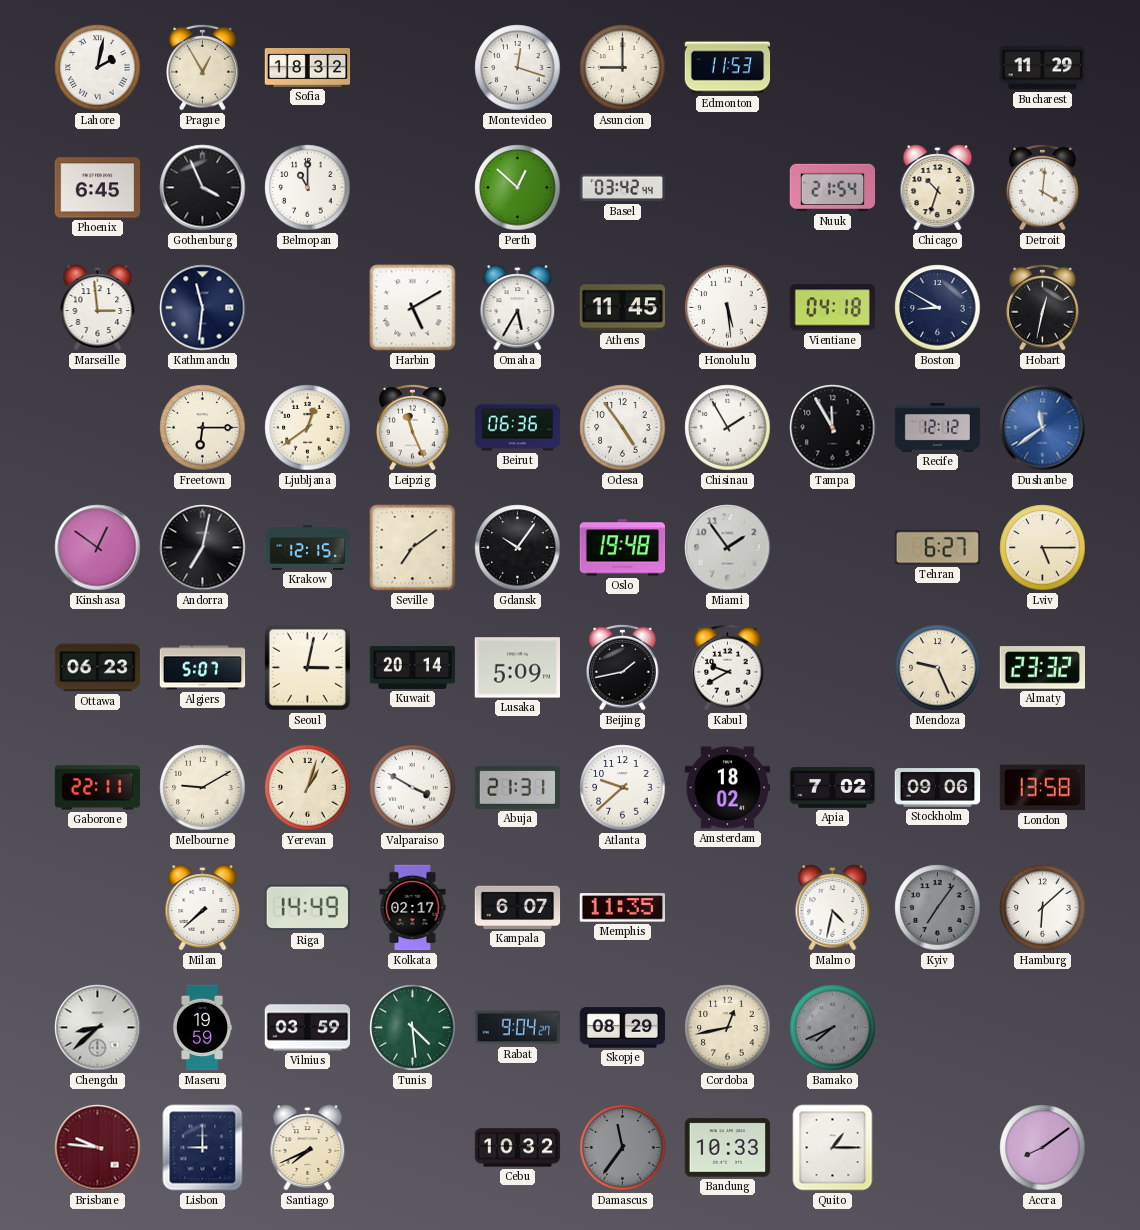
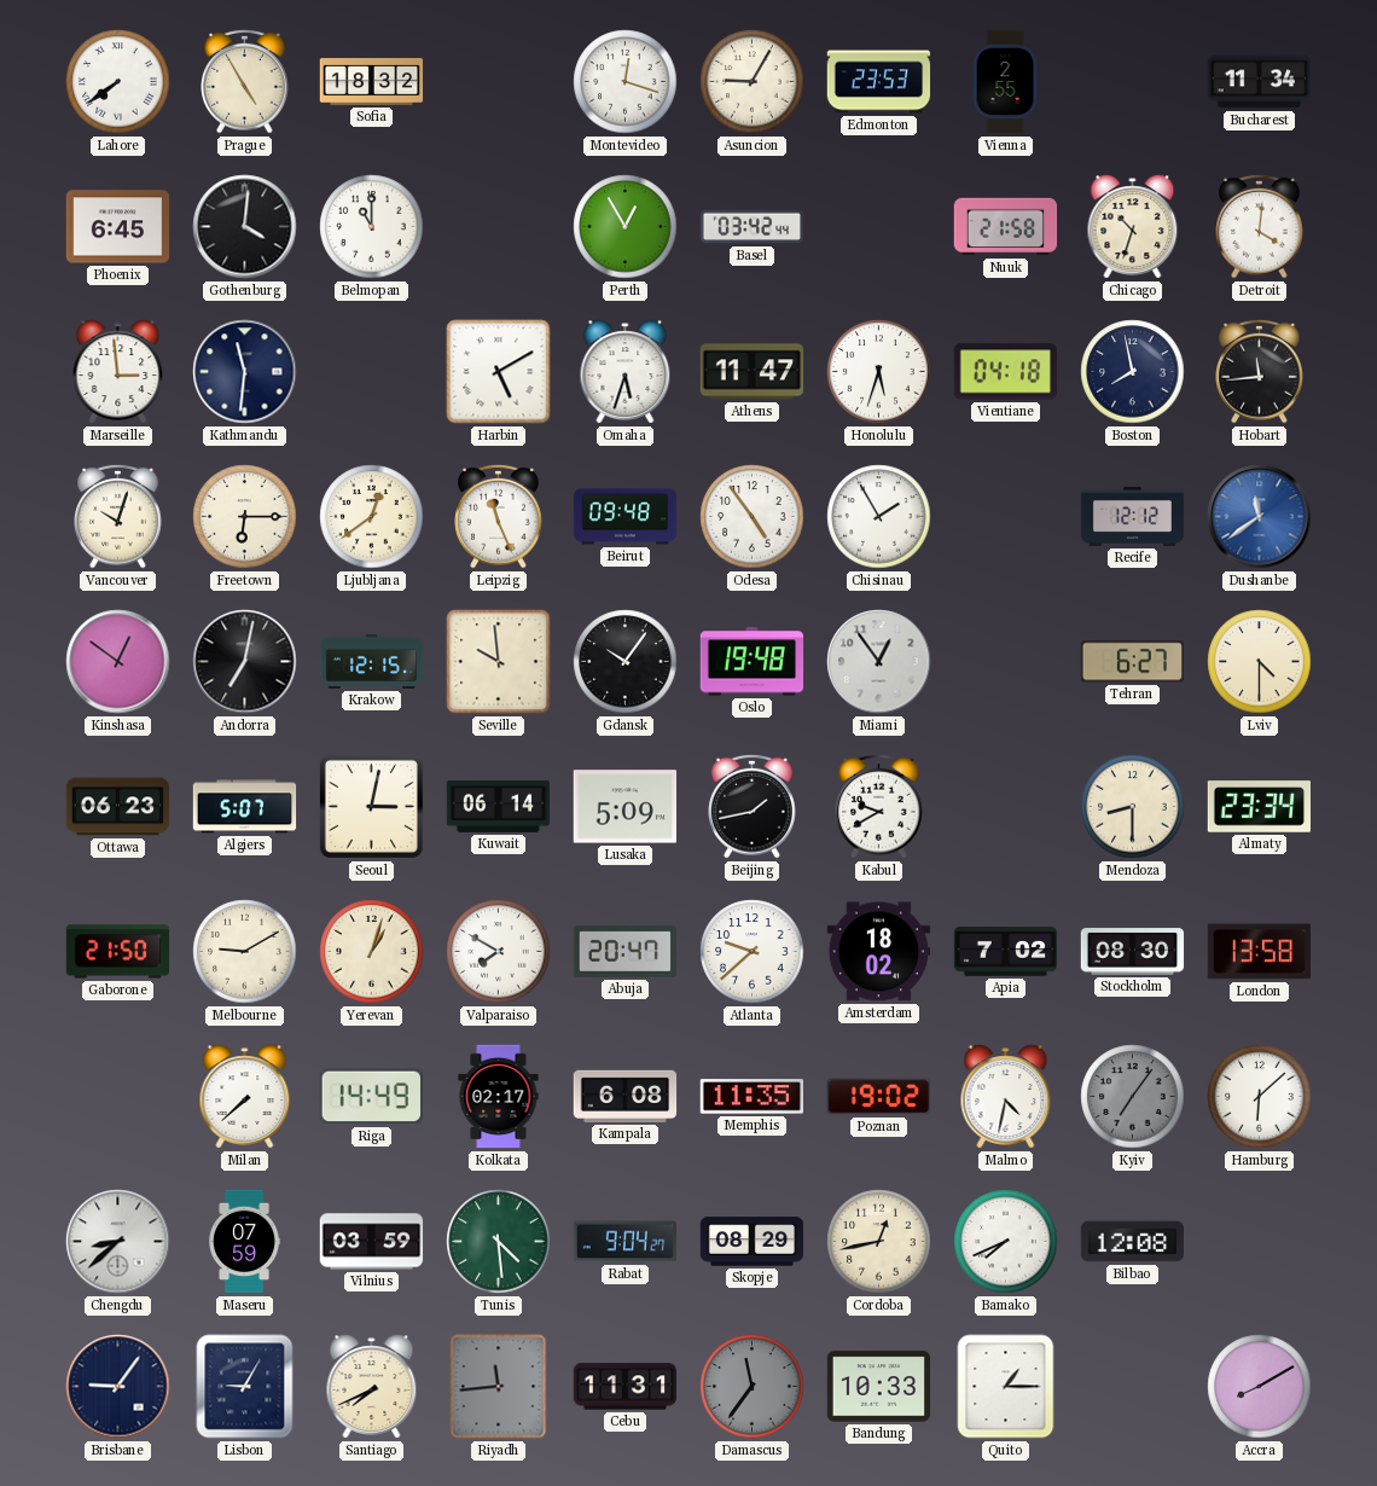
Lahore: 2:02 -> 7:39 (118, 82)
Prague: 12:55 -> 4:55 (245, 81)
Asuncion: 9:00 -> 9:05 (753, 82)
Edmonton: 11:53 -> 23:53 (879, 82)
Vienna: none -> 2:55 (1005, 82)
Bucharest: 11:29 -> 11:34 (1260, 82)
Gothenburg: 3:56 -> 4:01 (245, 227)
Perth: 12:52 -> 12:55 (626, 227)
Nuuk: 21:54 -> 21:58 (1006, 227)
Omaha: 5:35 -> 5:33 (626, 372)
Athens: 11:45 -> 11:47 (753, 372)
Honolulu: 5:29 -> 5:33 (879, 372)
Boston: 8:50 -> 7:58 (1133, 372)
Hobart: 12:32 -> 11:44 (1260, 371)
Vancouver: none -> 10:03 (118, 516)
Beirut: 06:36 -> 09:48 (626, 517)
Tampa: 11:55 -> none (833, 428)
Seville: 7:09 -> 9:59 (499, 662)
Miami: 1:54 -> 12:54 (879, 662)
Lviv: 5:15 -> 4:30 (1260, 662)
Kuwait: 20:14 -> 06:14 (499, 806)
Mendoza: 9:26 -> 8:30 (1133, 807)
Almaty: 23:32 -> 23:34 (1260, 807)
Gaborone: 22:11 -> 21:50 (118, 952)
Valparaiso: 3:50 -> 7:50 (499, 952)
Abuja: 21:31 -> 20:47 (626, 951)
Stockholm: 09:06 -> 08:30 (1133, 952)
Kampala: 6:07 -> 6:08 (626, 1096)
Poznan: none -> 19:02 (878, 1097)
Maseru: 19:59 -> 07:59 (245, 1242)
Bamako dial: grey -> white (1006, 1242)
Bilbao: none -> 12:08 (1133, 1242)
Brisbane: 9:46 -> 9:06 (118, 1387)
Brisbane dial: burgundy -> navy (118, 1387)
Lisbon: 9:00 -> 9:05 (245, 1387)
Riyadh: none -> 11:44 (499, 1387)
Cebu: 10:32 -> 11:31 (626, 1387)
Accra: 8:09 -> 8:10 (1260, 1387)
